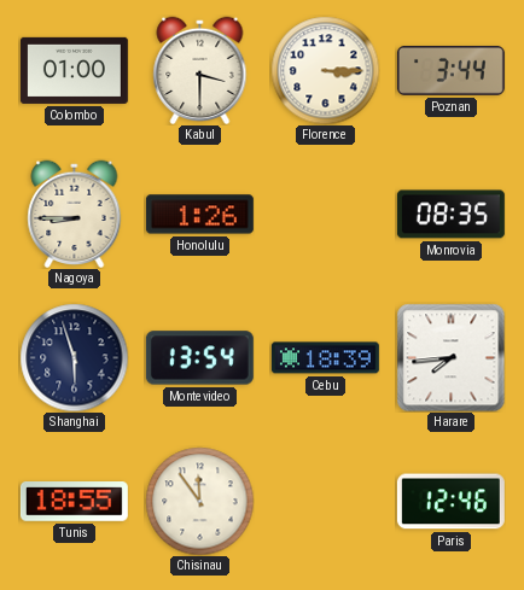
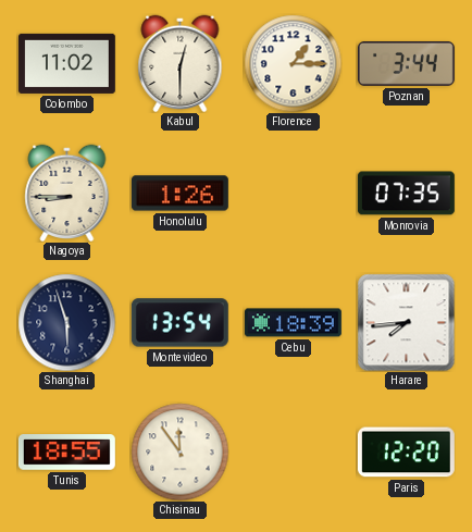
Colombo: 01:00 -> 11:02 (66, 63)
Kabul: 3:30 -> 12:30 (181, 63)
Florence: 3:15 -> 1:15 (293, 63)
Monrovia: 08:35 -> 07:35 (406, 194)
Paris: 12:46 -> 12:20 (406, 453)
